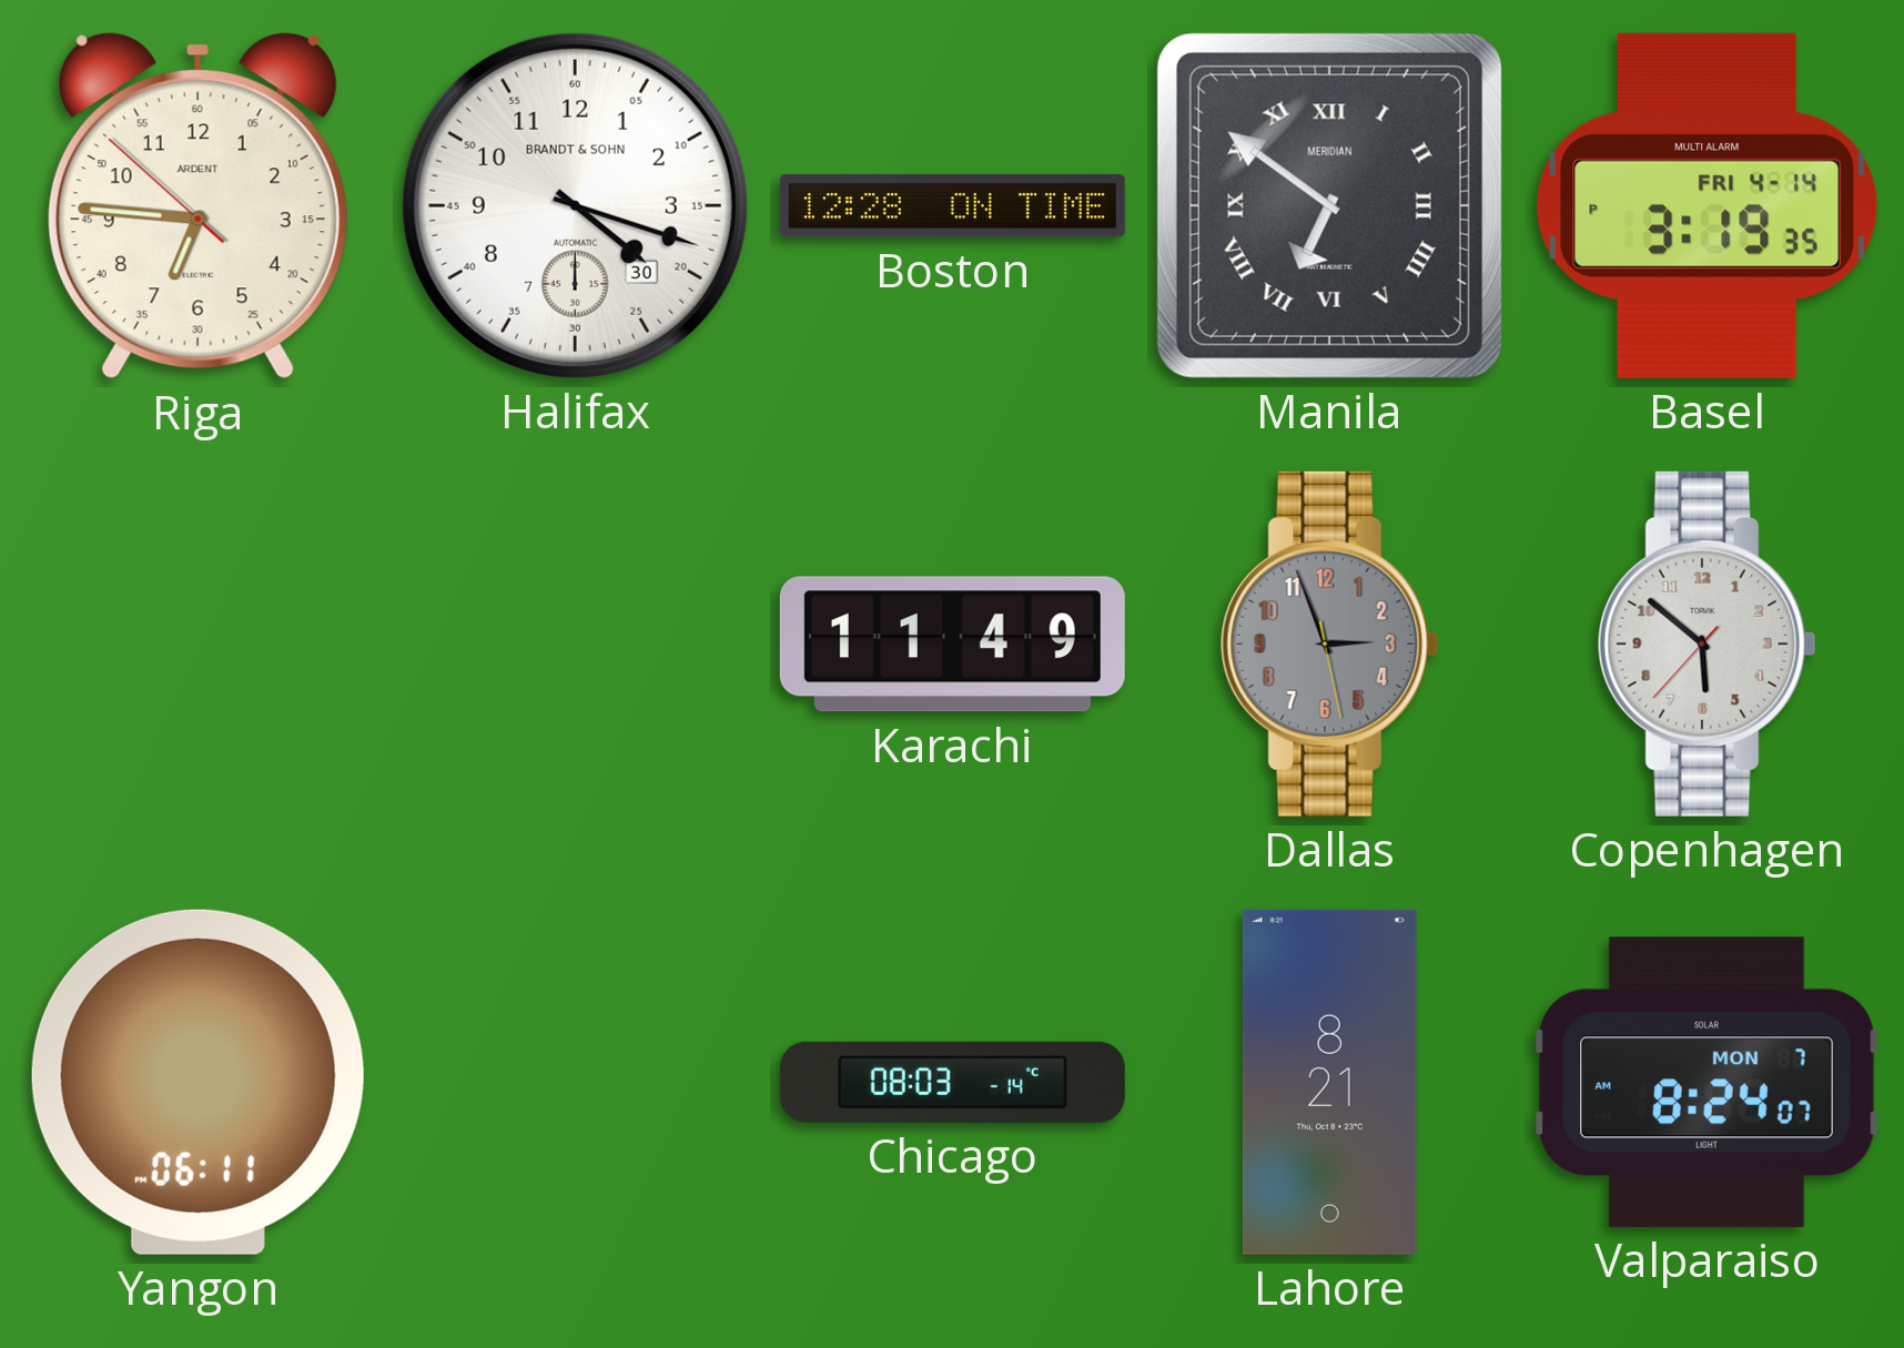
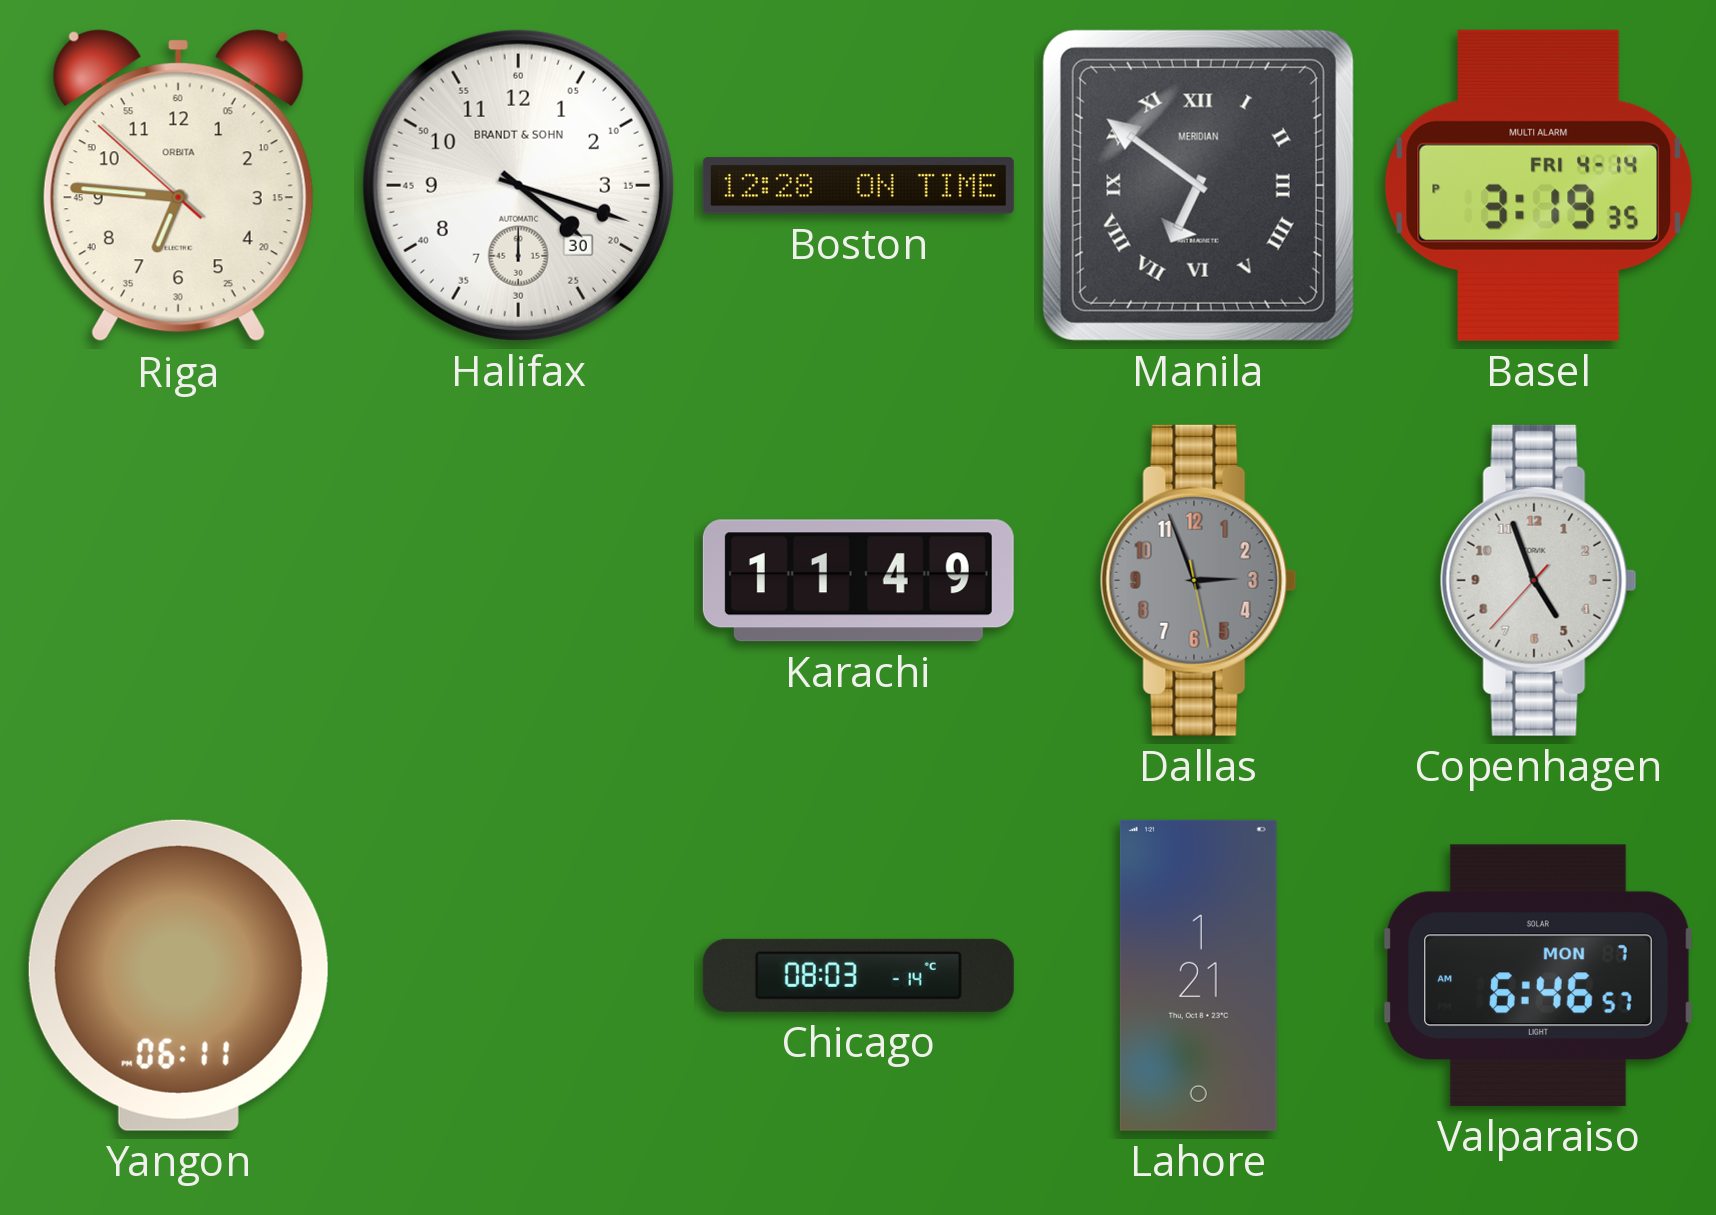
Riga brand: ARDENT -> ORBITA (178, 186)
Copenhagen: 5:51 -> 4:56 (1538, 580)
Lahore: 8:21 -> 1:21 (1198, 975)
Valparaiso: 8:24 -> 6:46 (1538, 975)
